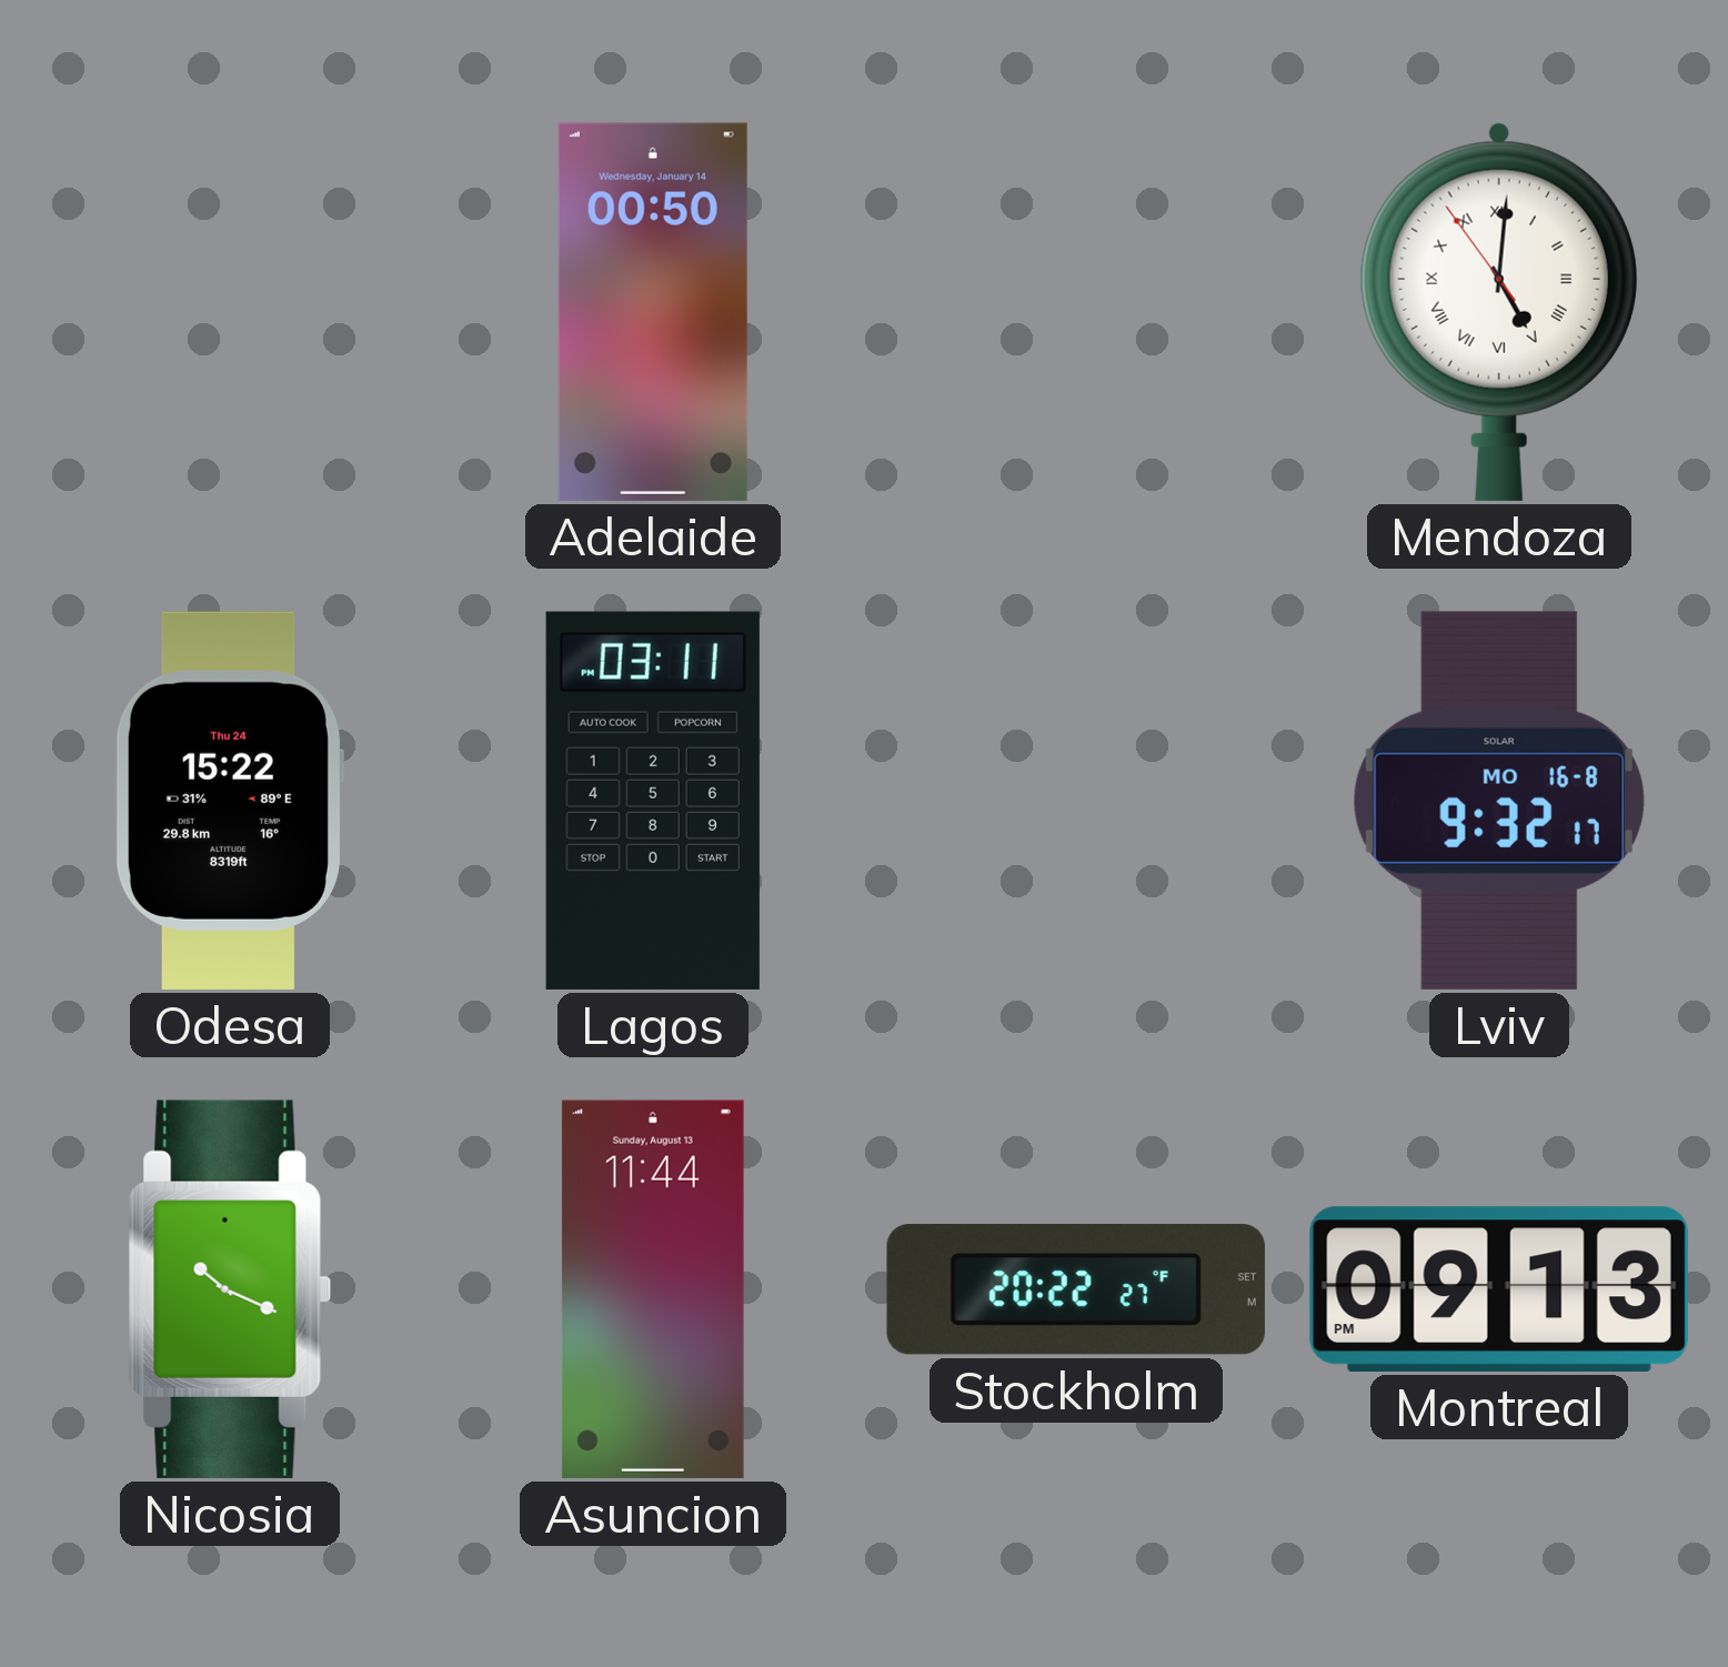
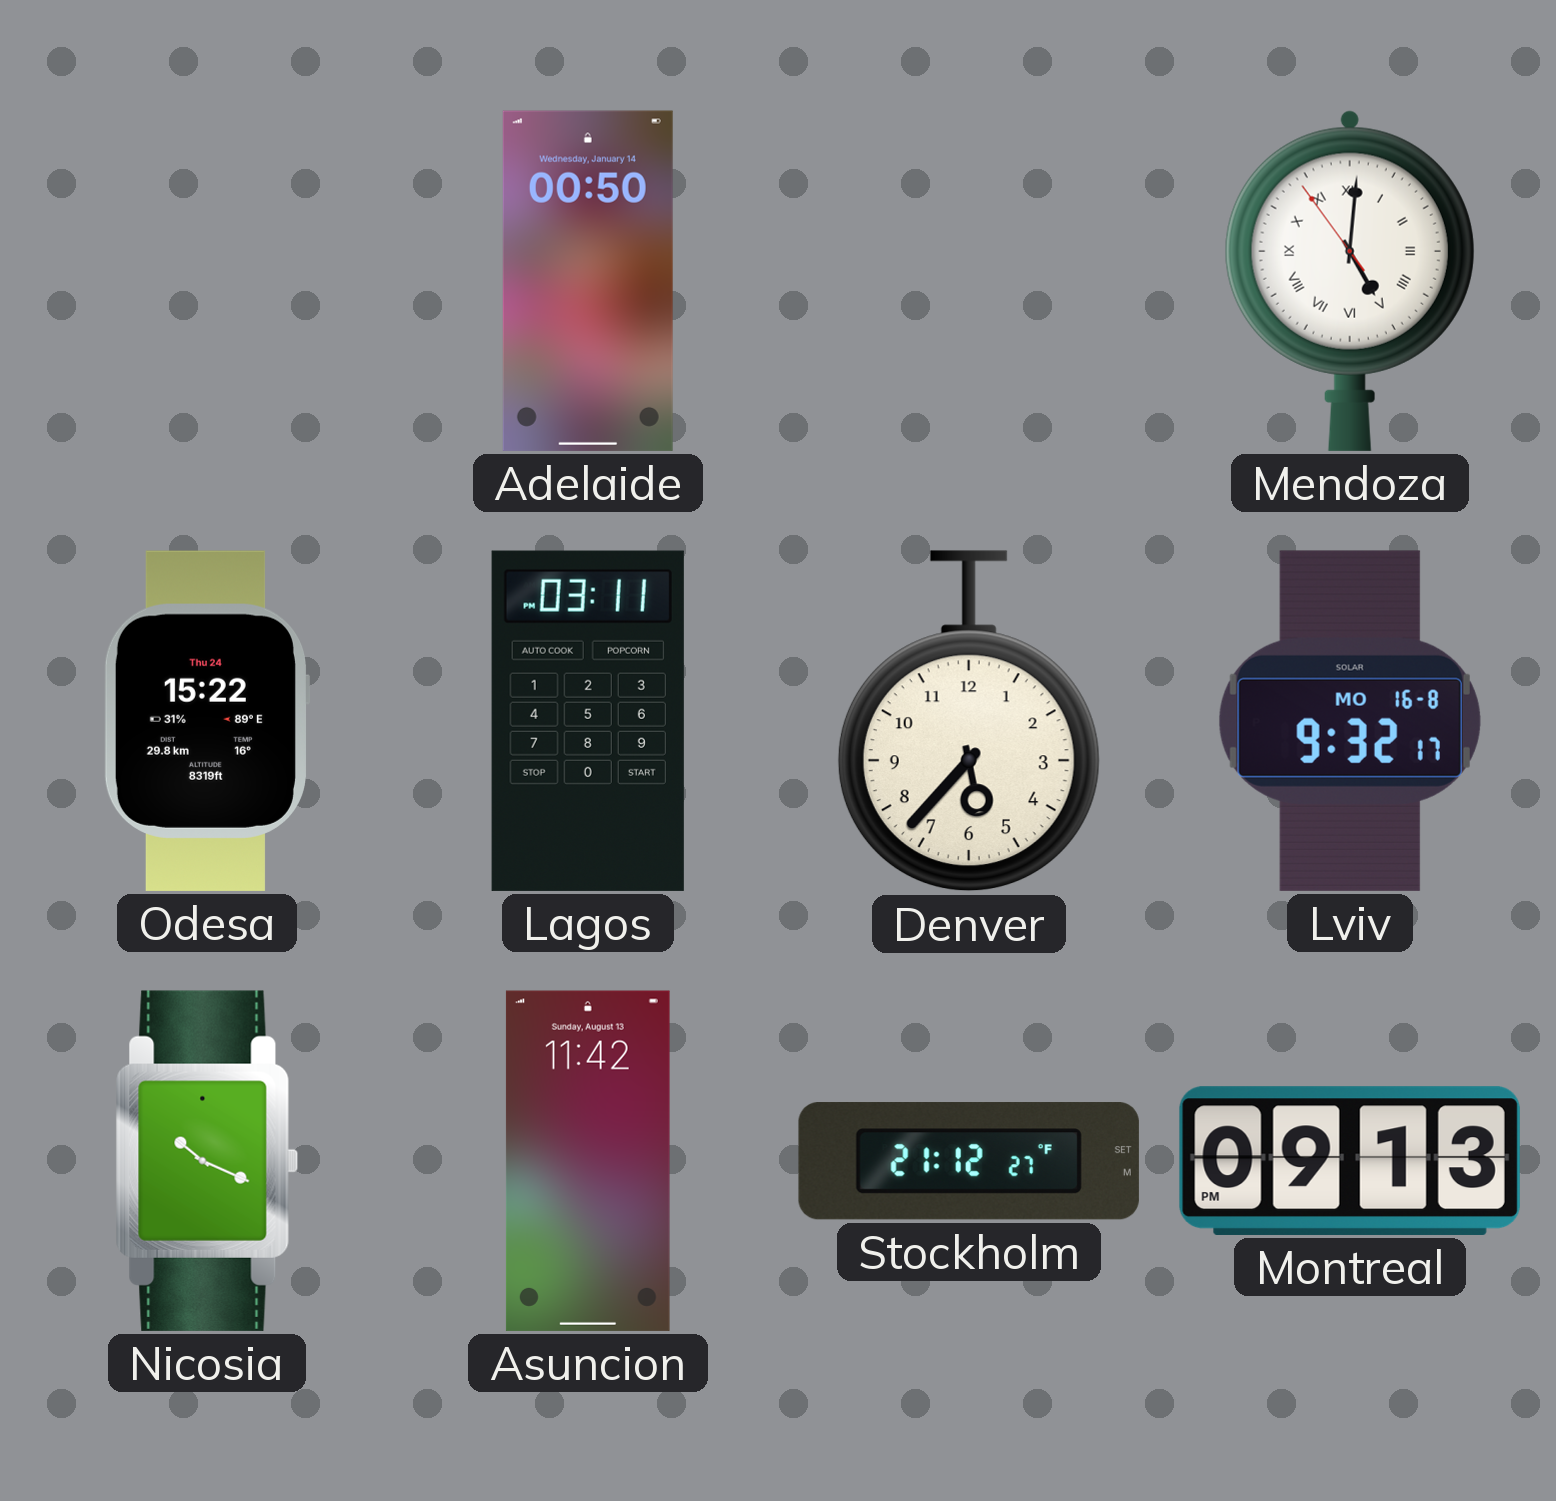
Denver: none -> 5:37 (969, 721)
Asuncion: 11:44 -> 11:42 (588, 1161)
Stockholm: 20:22 -> 21:12 (969, 1161)
